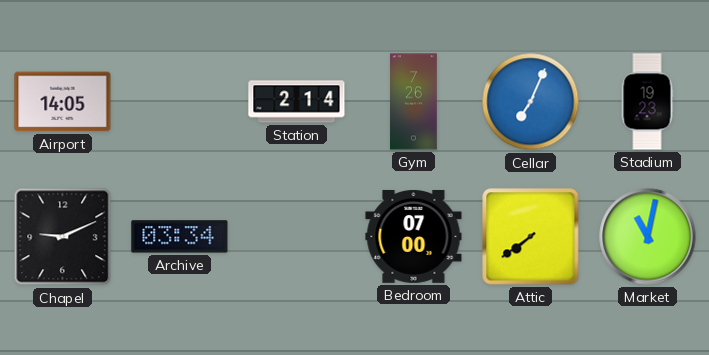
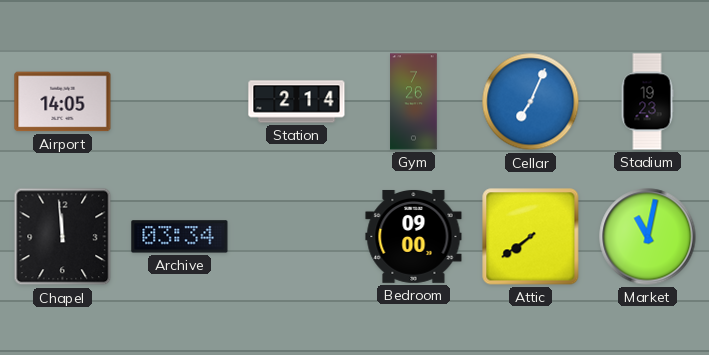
Chapel: 9:11 -> 11:59 (63, 237)
Bedroom: 07:00 -> 09:00 (414, 236)
